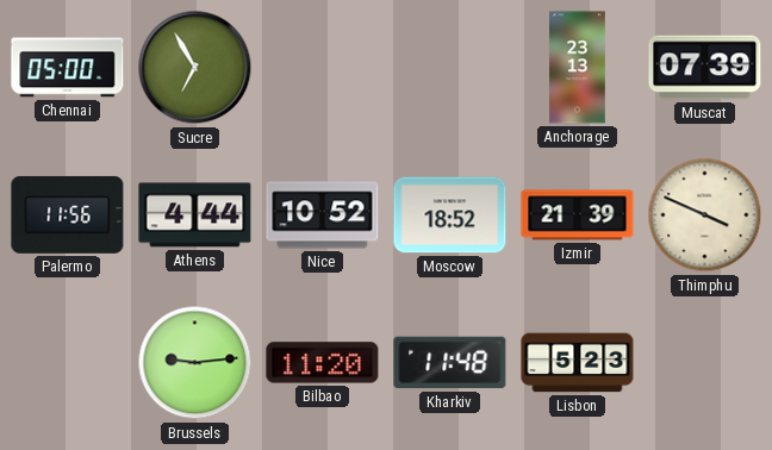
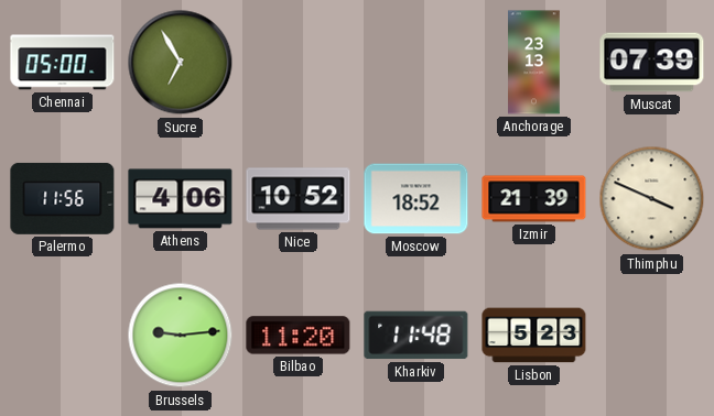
Athens: 4:44 -> 4:06 (181, 199)
